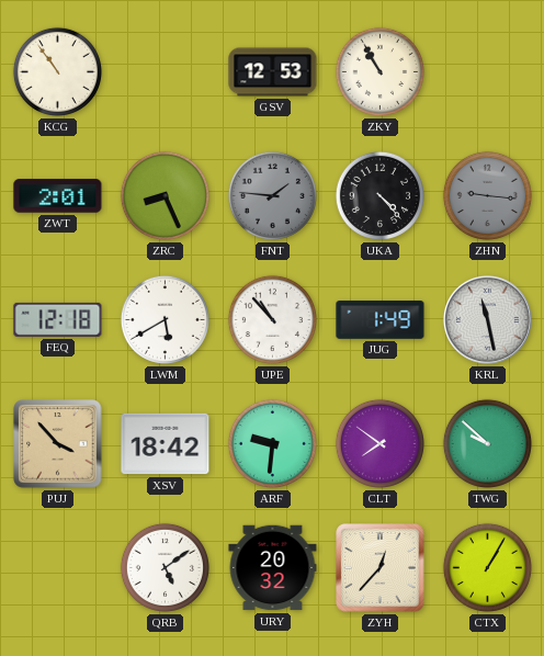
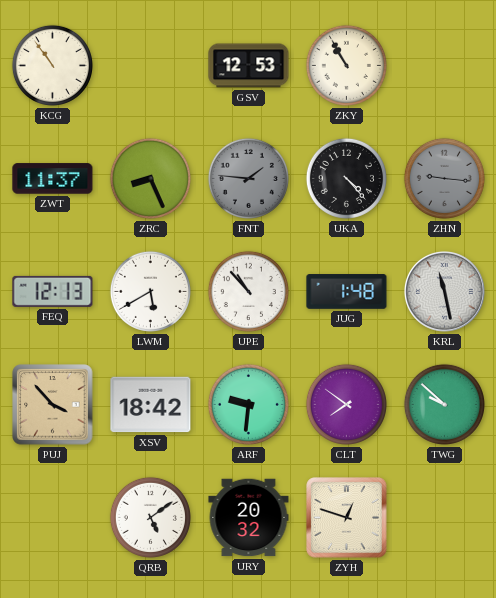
ZWT: 2:01 -> 11:37 (53, 179)
FEQ: 12:18 -> 12:13 (53, 291)
JUG: 1:49 -> 1:48 (347, 292)
ZYH: 12:37 -> 12:48 (347, 518)
CTX: 1:05 -> none (487, 567)
